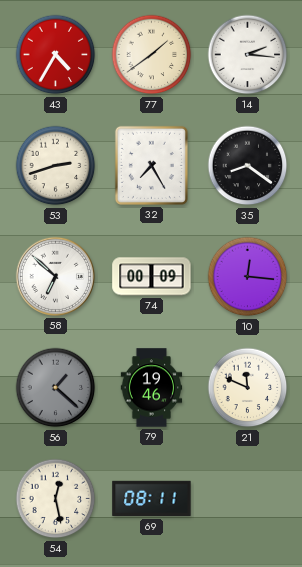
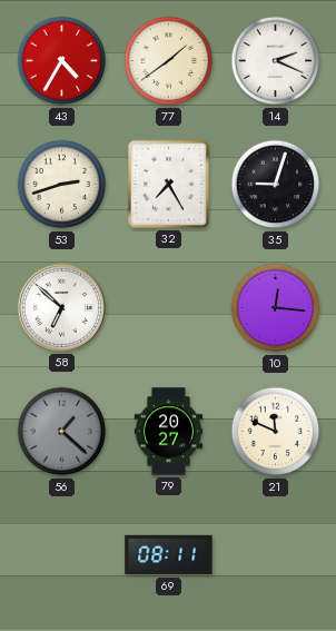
14: 2:16 -> 2:19 (276, 61)
35: 8:21 -> 9:03 (276, 185)
74: 00:09 -> none (152, 277)
79: 19:46 -> 20:27 (169, 432)
54: 12:28 -> none (56, 499)
